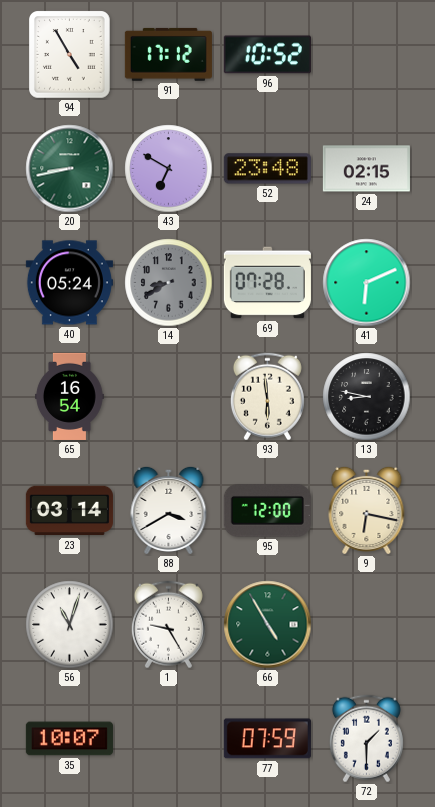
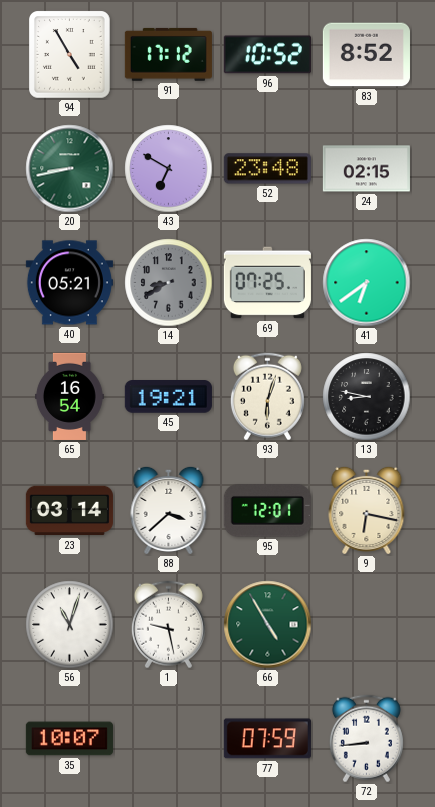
83: none -> 8:52 (366, 55)
40: 05:24 -> 05:21 (69, 283)
69: 07:28 -> 07:25 (267, 283)
41: 6:11 -> 6:39 (367, 283)
45: none -> 19:21 (168, 397)
93: 5:59 -> 6:03 (267, 397)
88: 3:40 -> 3:38 (169, 510)
95: 12:00 -> 12:01 (267, 511)
1: 9:25 -> 9:28 (168, 625)
72: 1:30 -> 8:44 (366, 739)
